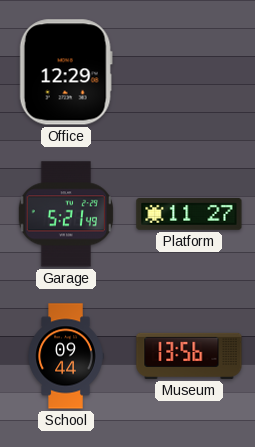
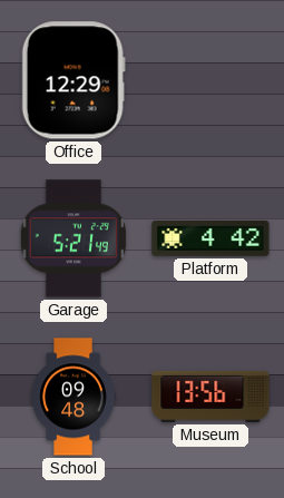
Platform: 11:27 -> 4:42 (210, 238)
School: 09:44 -> 09:48 (74, 397)
